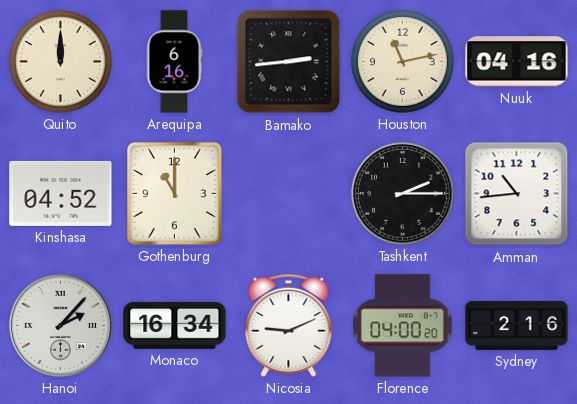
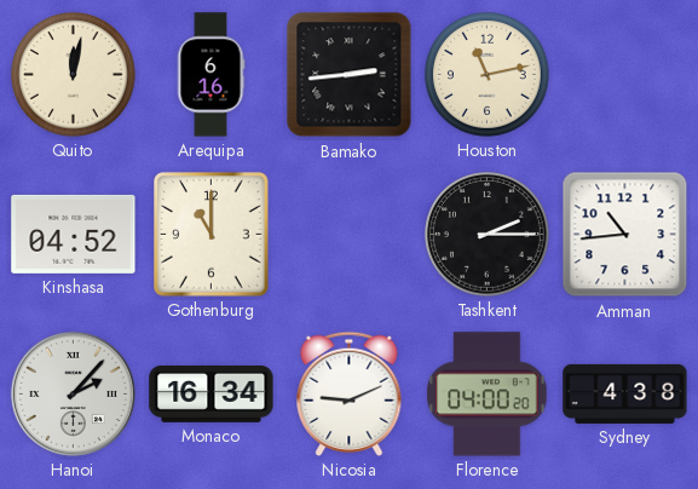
Quito: 12:00 -> 12:02 (74, 75)
Nuuk: 04:16 -> none (517, 62)
Sydney: 2:16 -> 4:38 (625, 393)
